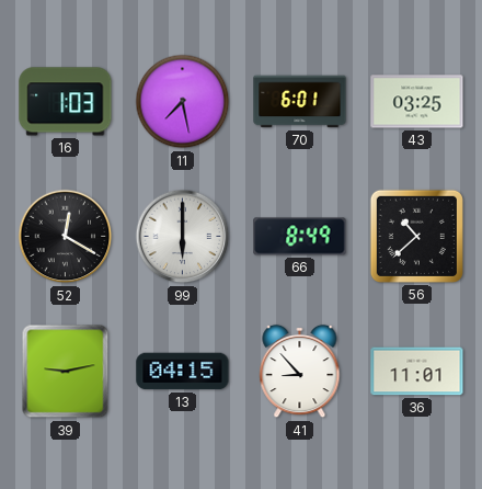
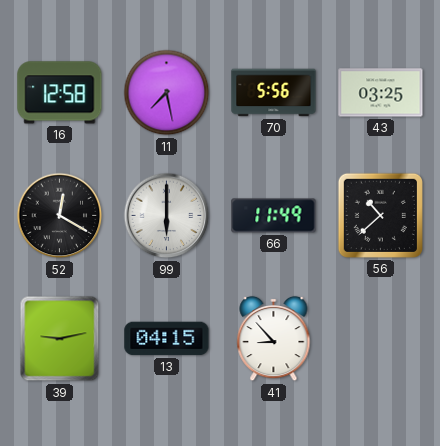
16: 1:03 -> 12:58 (60, 93)
70: 6:01 -> 5:56 (274, 93)
66: 8:49 -> 11:49 (274, 216)
36: 11:01 -> none (417, 372)
